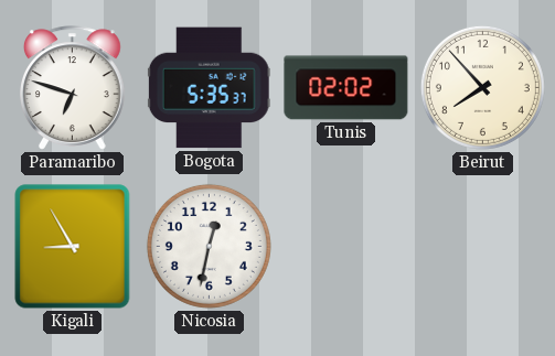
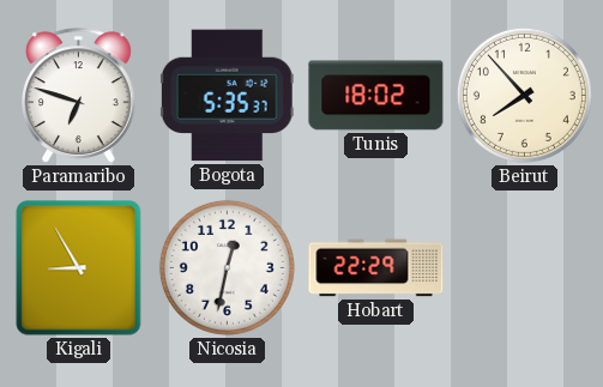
Tunis: 02:02 -> 18:02 (376, 96)
Hobart: none -> 22:29 (376, 268)
